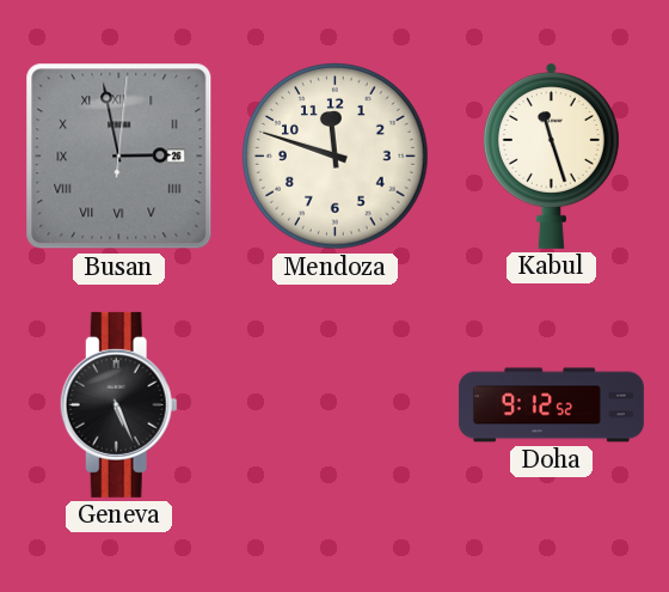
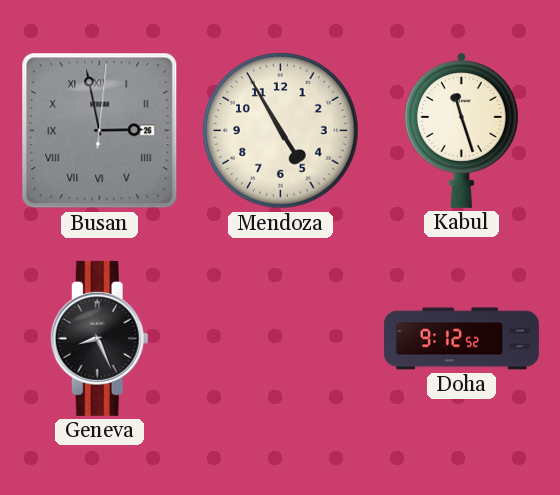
Mendoza: 11:48 -> 4:55 (281, 131)
Geneva: 5:26 -> 8:26 (99, 338)
